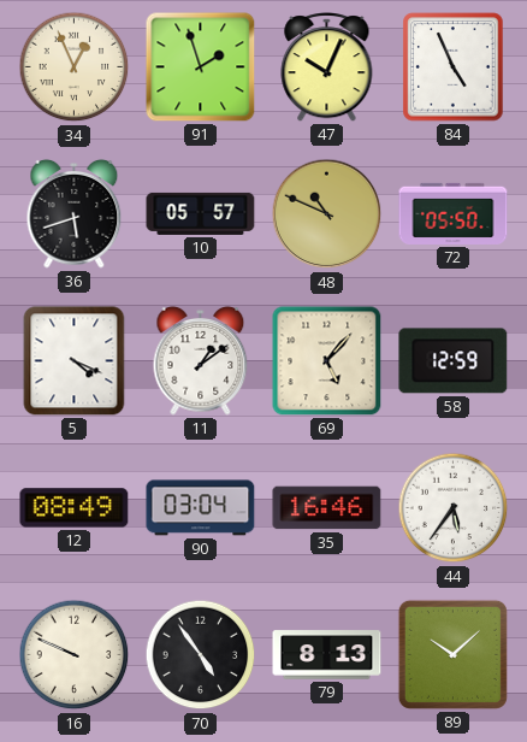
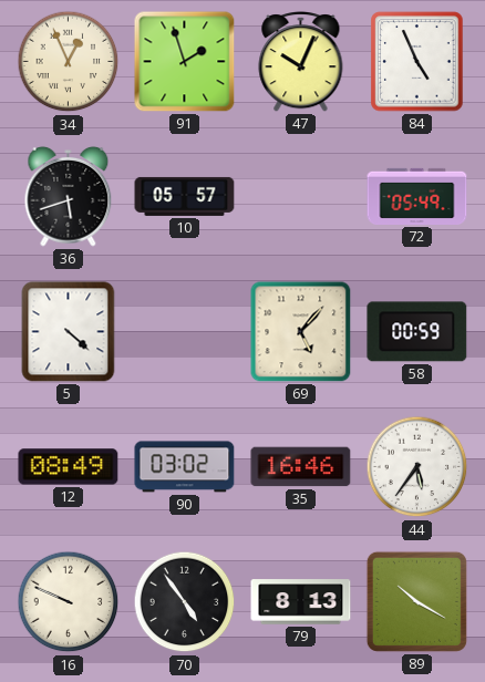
48: 10:49 -> none (327, 214)
72: 05:50 -> 05:49 (417, 196)
5: 4:19 -> 4:22 (69, 332)
11: 1:09 -> none (201, 360)
58: 12:59 -> 00:59 (417, 332)
90: 03:04 -> 03:02 (185, 467)
89: 10:08 -> 10:20 (416, 601)
